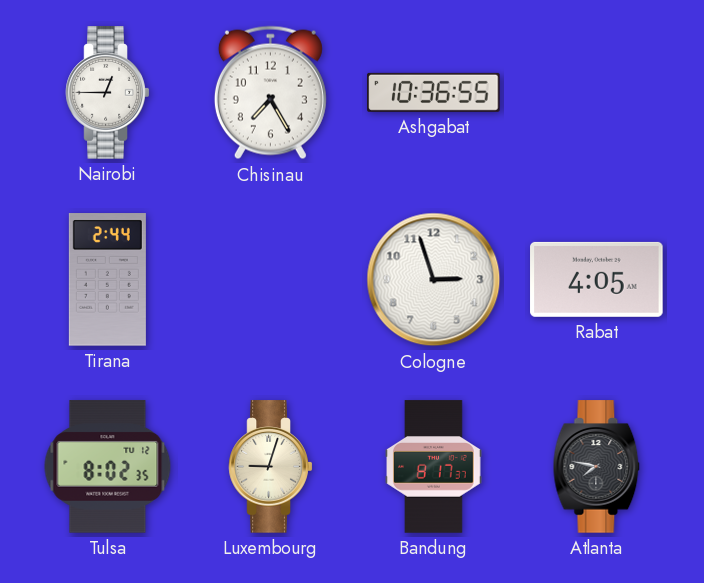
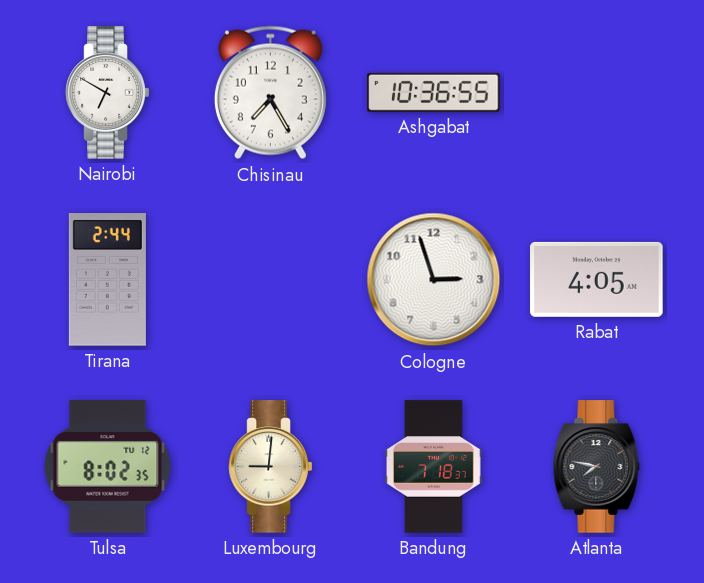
Nairobi: 12:45 -> 6:50 (108, 93)
Luxembourg: 9:03 -> 9:01 (271, 467)
Bandung: 8:17 -> 7:18 (434, 467)
